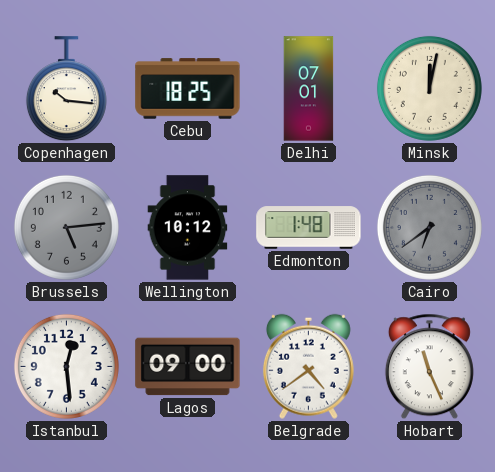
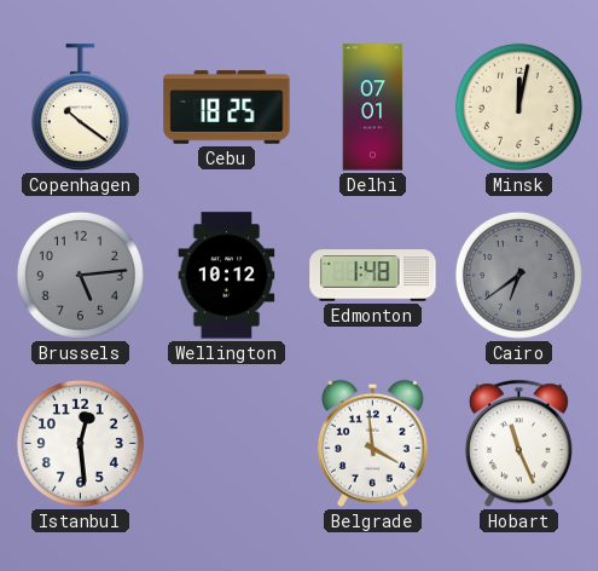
Copenhagen: 10:16 -> 10:21 (80, 108)
Lagos: 09:00 -> none (188, 367)
Belgrade: 4:39 -> 3:59 (372, 443)
